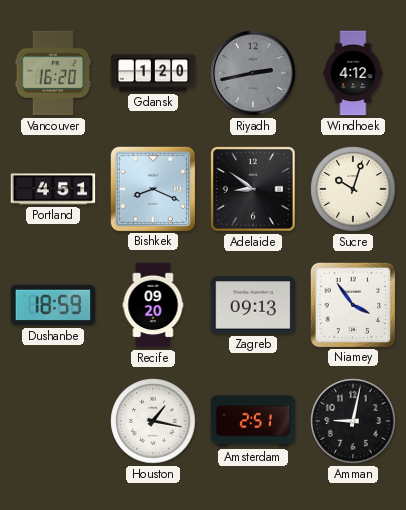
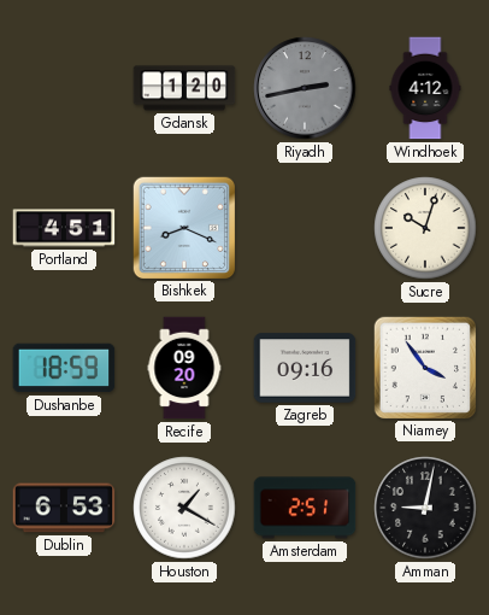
Vancouver: 16:20 -> none (53, 73)
Adelaide: 8:51 -> none (253, 189)
Zagreb: 09:13 -> 09:16 (305, 368)
Dublin: none -> 6:53 (64, 508)
Houston: 1:17 -> 1:20 (184, 508)
